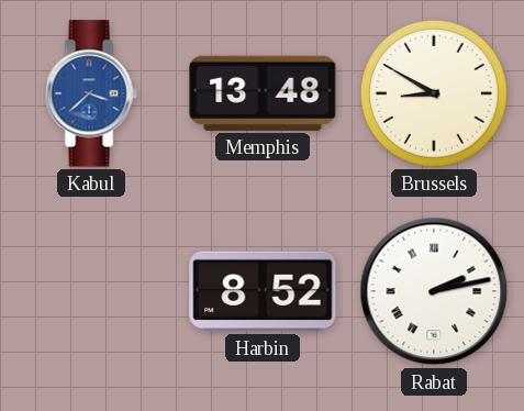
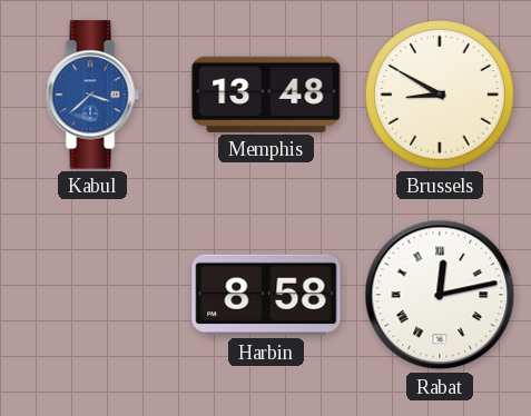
Harbin: 8:52 -> 8:58 (266, 295)
Rabat: 2:13 -> 12:13 (440, 295)
